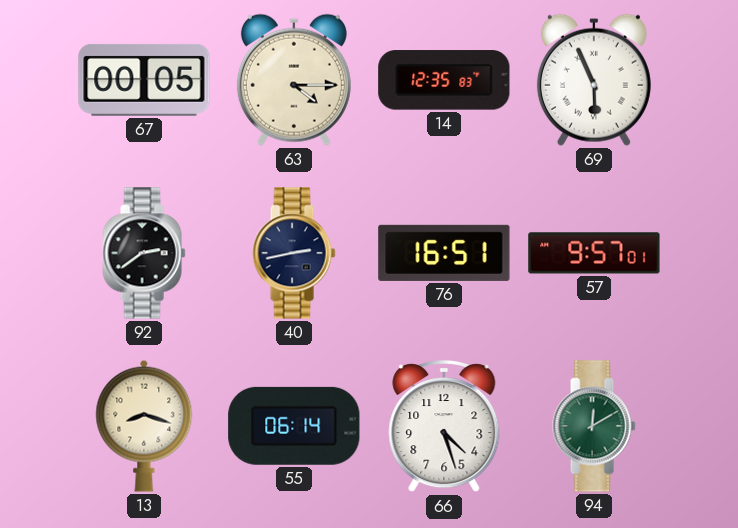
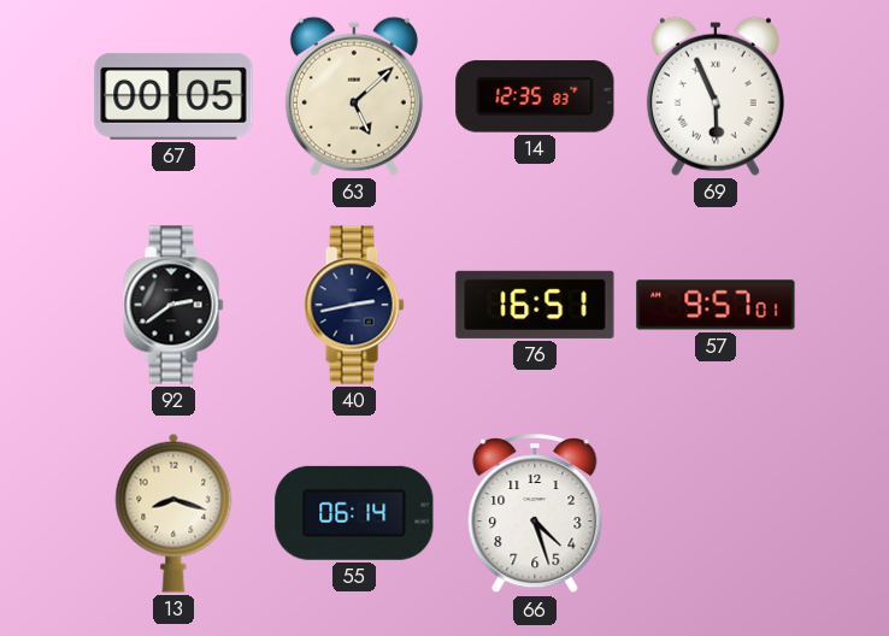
63: 4:15 -> 5:08 (354, 96)
94: 12:10 -> none (594, 426)
